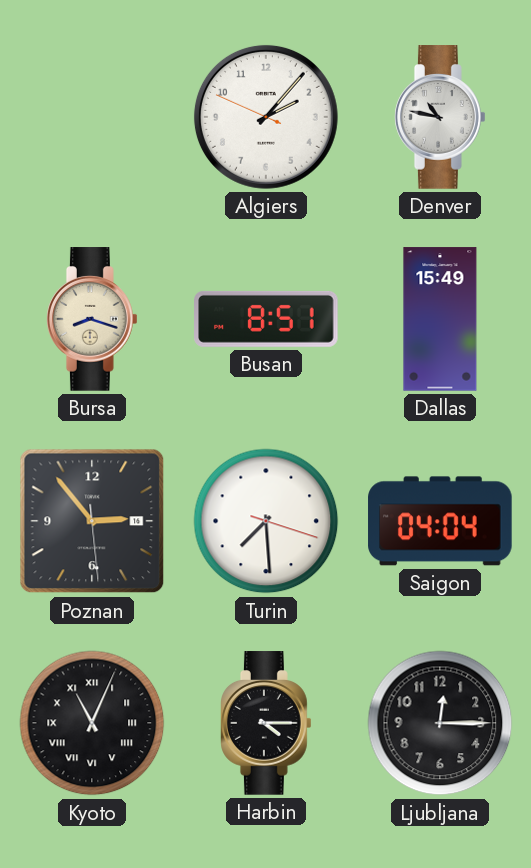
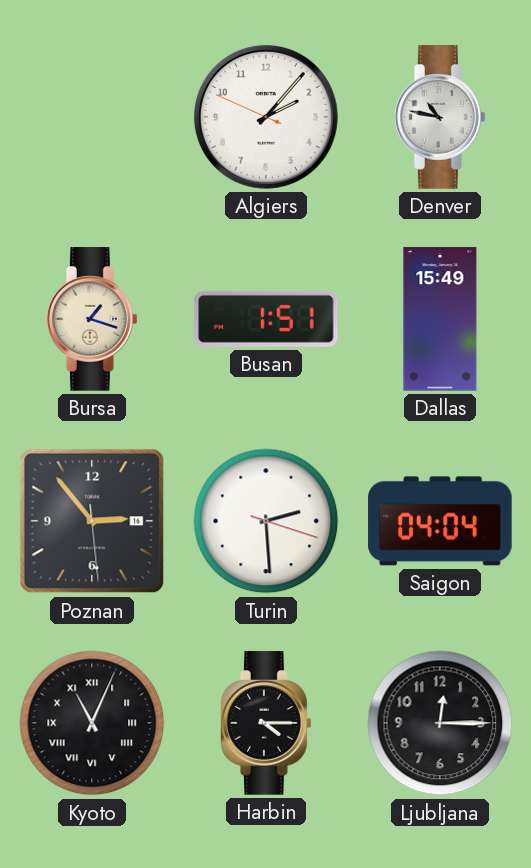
Bursa: 8:18 -> 1:18 (93, 319)
Busan: 8:51 -> 1:51 (266, 319)
Turin: 7:29 -> 2:29 (266, 521)
